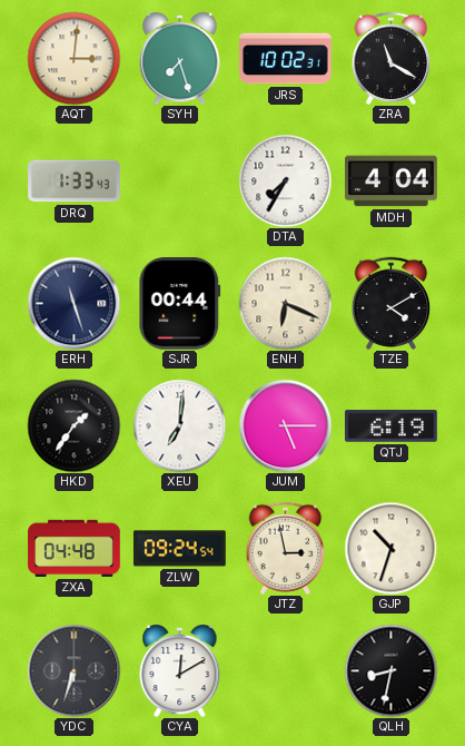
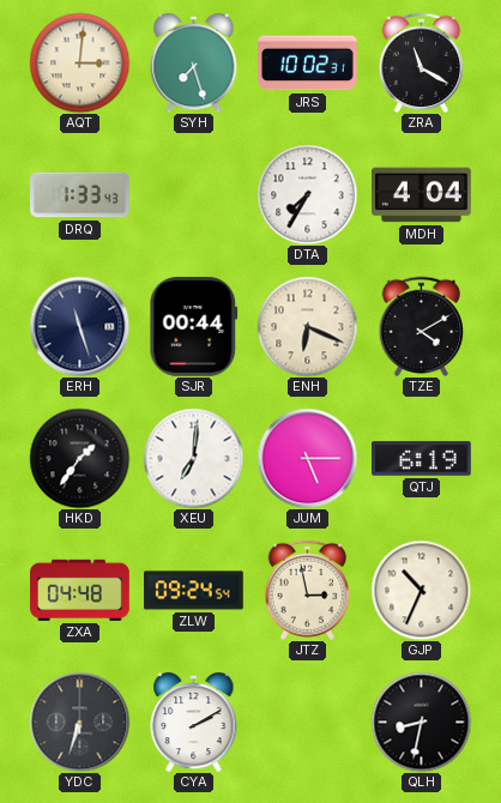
GJP: 10:33 -> 10:34 (421, 590)
CYA: 12:10 -> 2:10 (194, 722)
